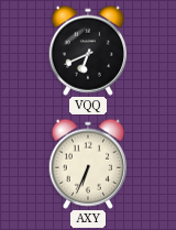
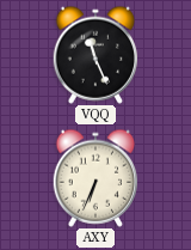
VQQ: 6:41 -> 11:26 (94, 55)
